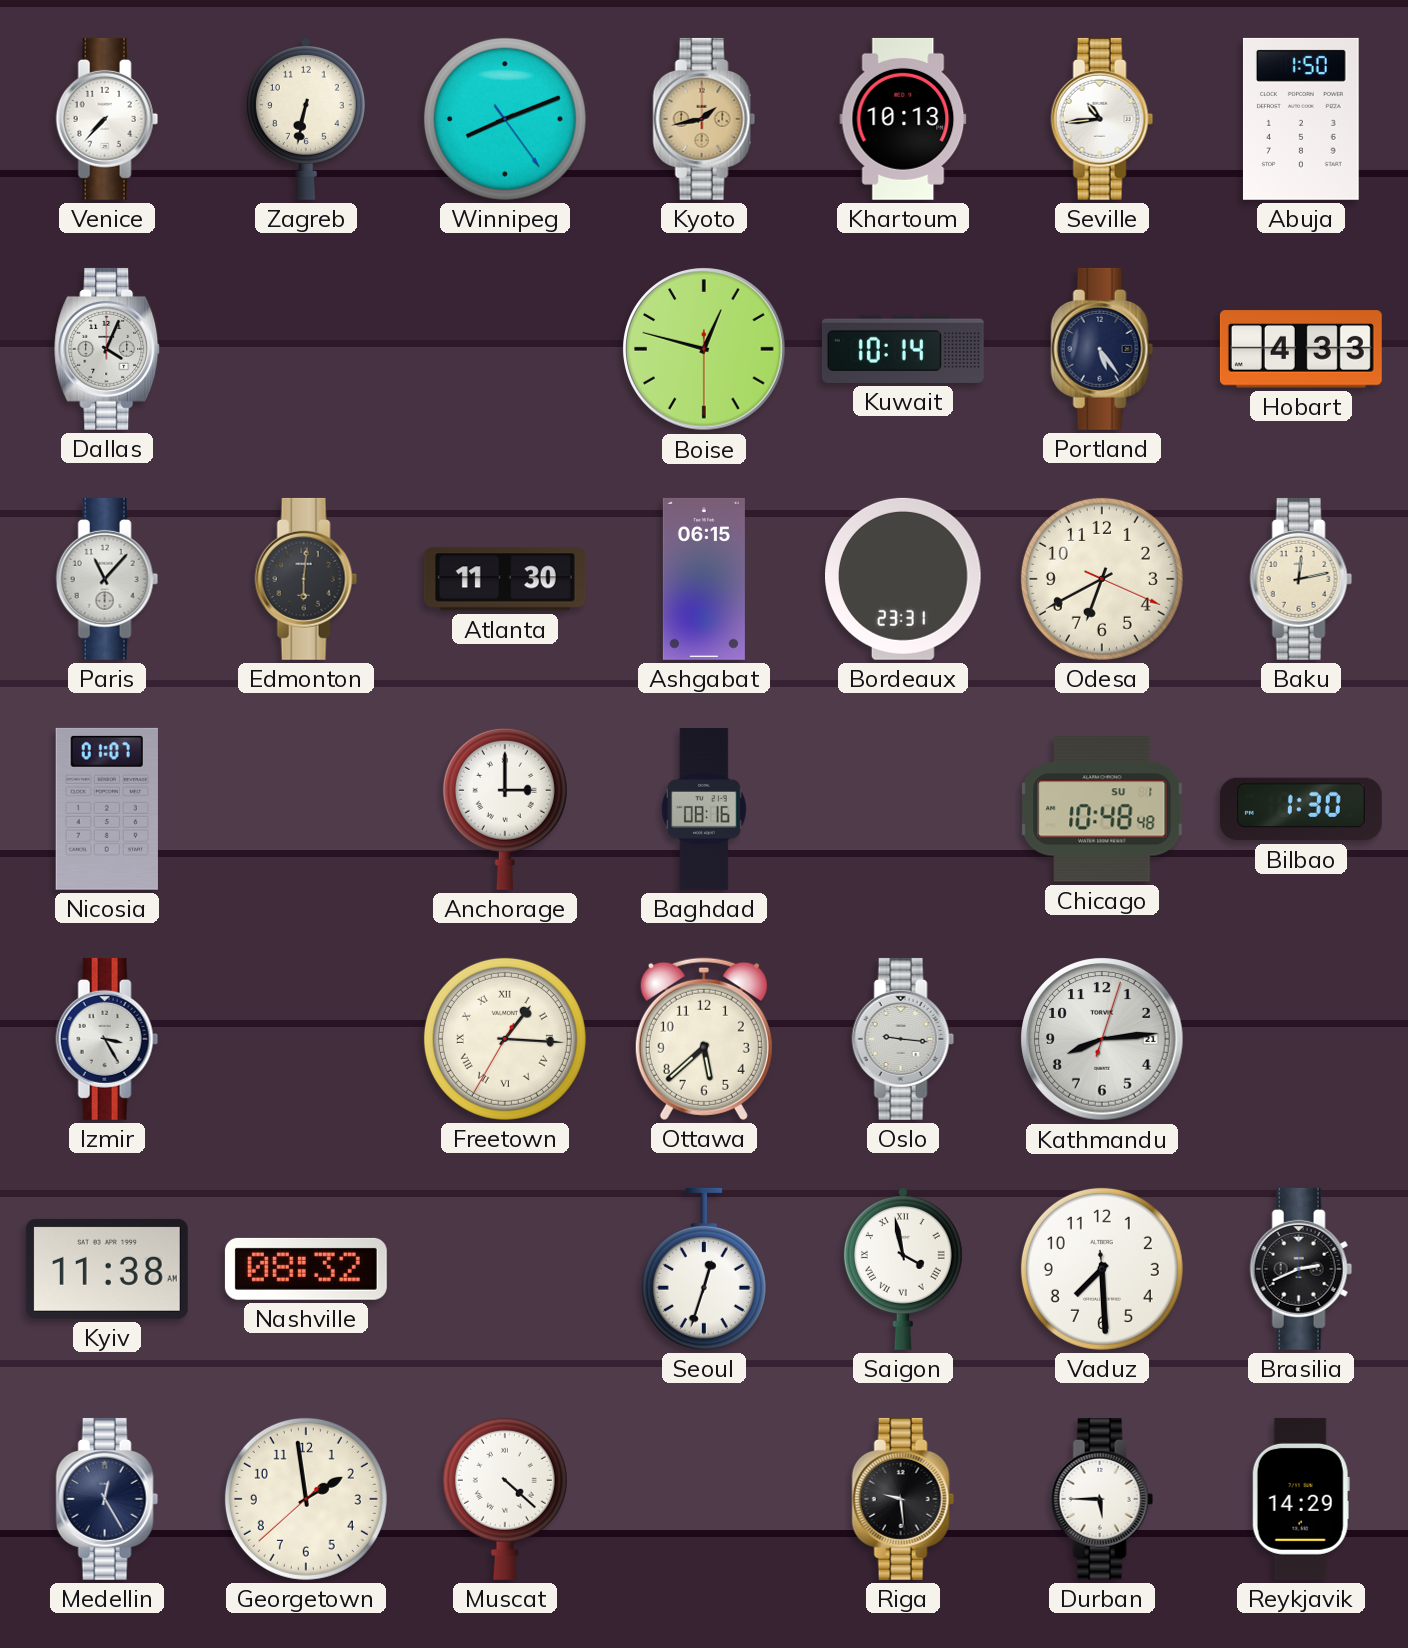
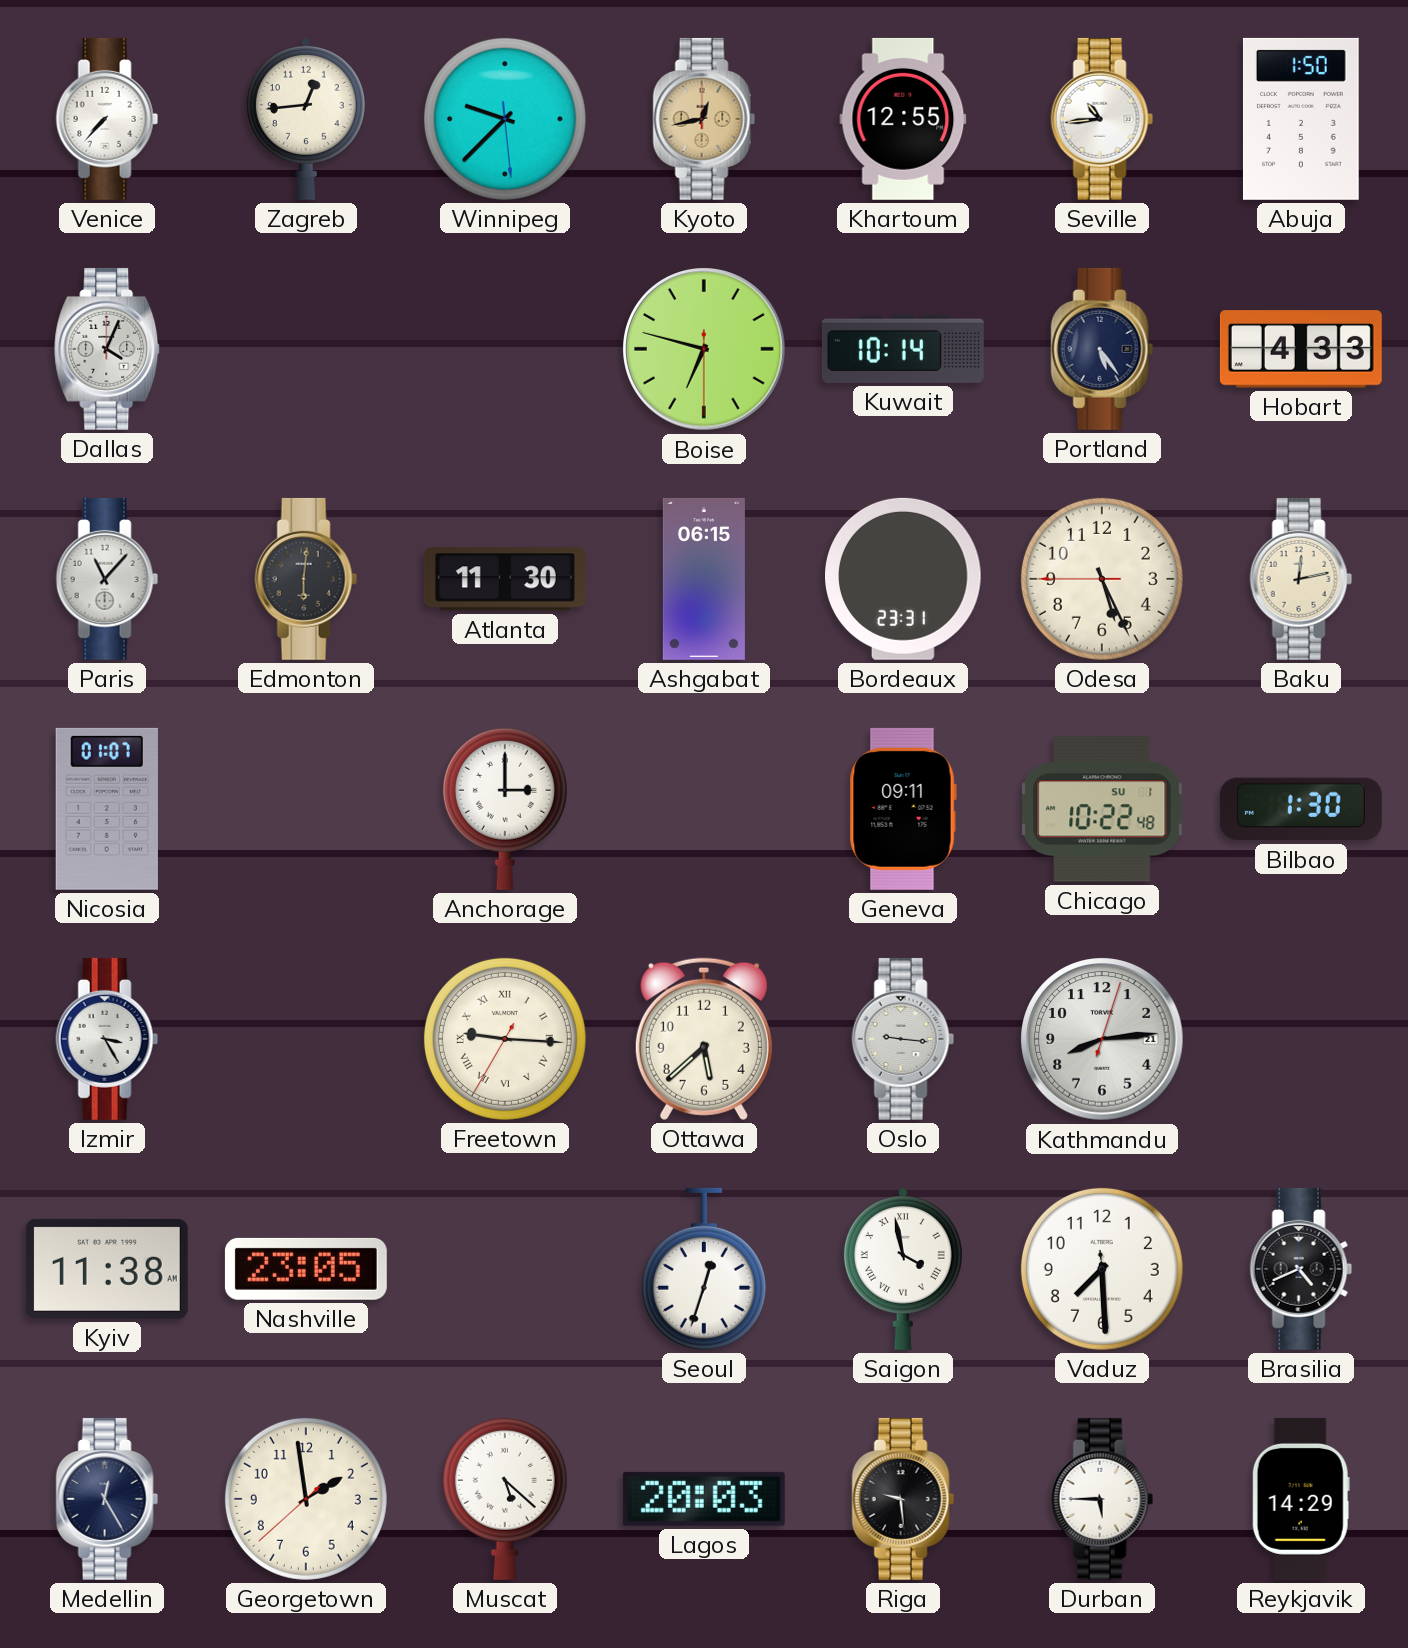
Zagreb: 6:32 -> 12:44 (306, 119)
Winnipeg: 8:11 -> 9:37 (505, 119)
Kyoto: 1:43 -> 12:43 (704, 119)
Khartoum: 10:13 -> 12:55 (903, 119)
Boise: 12:47 -> 6:47 (704, 349)
Odesa: 6:40 -> 5:25 (1102, 579)
Baghdad: 08:16 -> none (704, 809)
Geneva: none -> 09:11 (903, 809)
Chicago: 10:48 -> 10:22 (1102, 809)
Freetown: 1:15 -> 9:15 (505, 1039)
Nashville: 08:32 -> 23:05 (306, 1269)
Brasilia: 2:41 -> 4:41 (1301, 1269)
Muscat: 4:22 -> 5:22 (505, 1499)
Lagos: none -> 20:03 (704, 1499)
